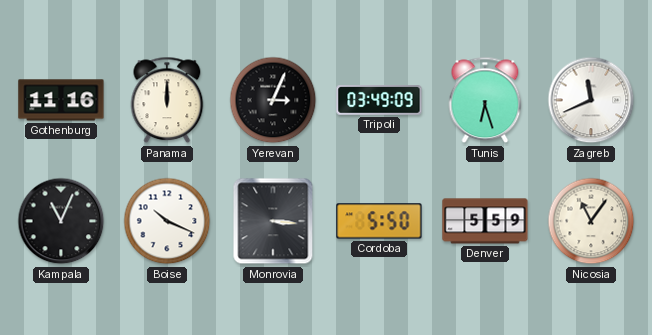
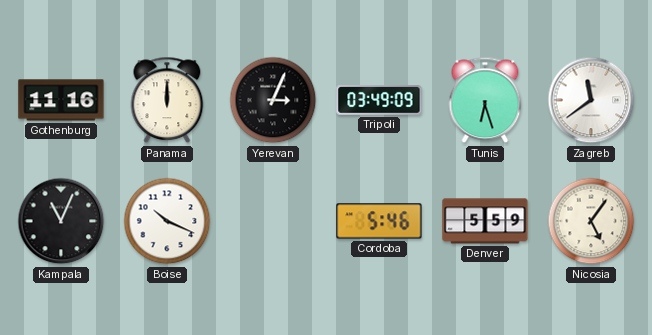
Zagreb: 11:41 -> 11:39 (591, 100)
Monrovia: 3:16 -> none (273, 221)
Cordoba: 5:50 -> 5:46 (379, 221)
Nicosia: 11:06 -> 5:06 (591, 221)
